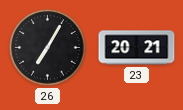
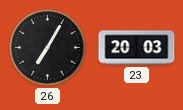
23: 20:21 -> 20:03 (137, 48)
